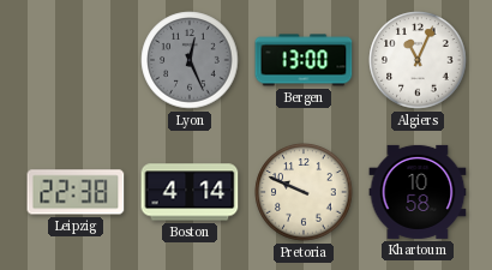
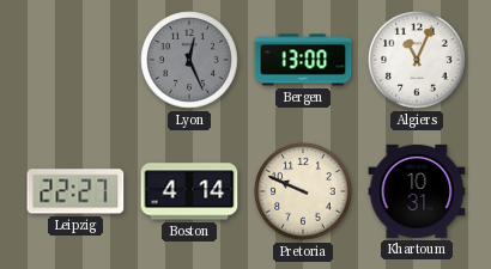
Leipzig: 22:38 -> 22:27 (75, 191)
Khartoum: 10:58 -> 10:31 (417, 191)
